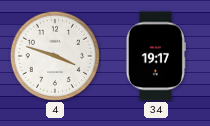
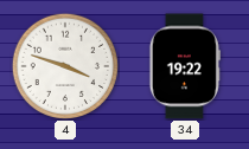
34: 19:17 -> 19:22 (185, 66)
